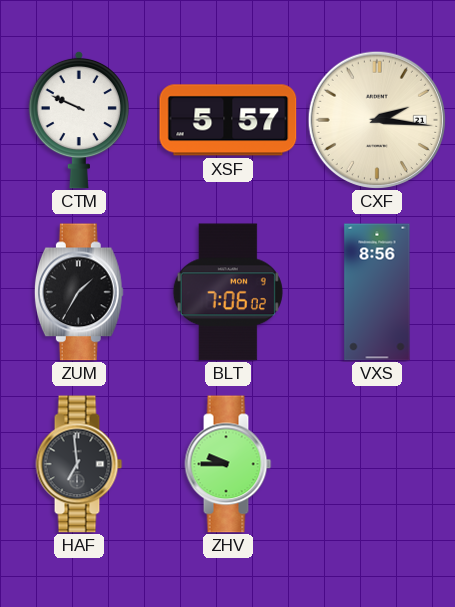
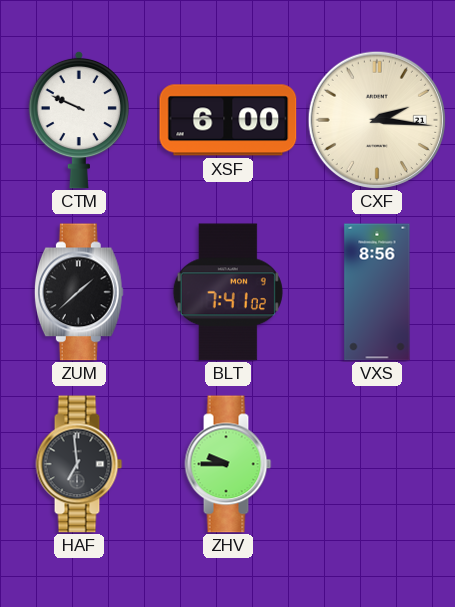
XSF: 5:57 -> 6:00 (228, 120)
ZUM: 1:35 -> 1:38 (79, 292)
BLT: 7:06 -> 7:41 (228, 292)
